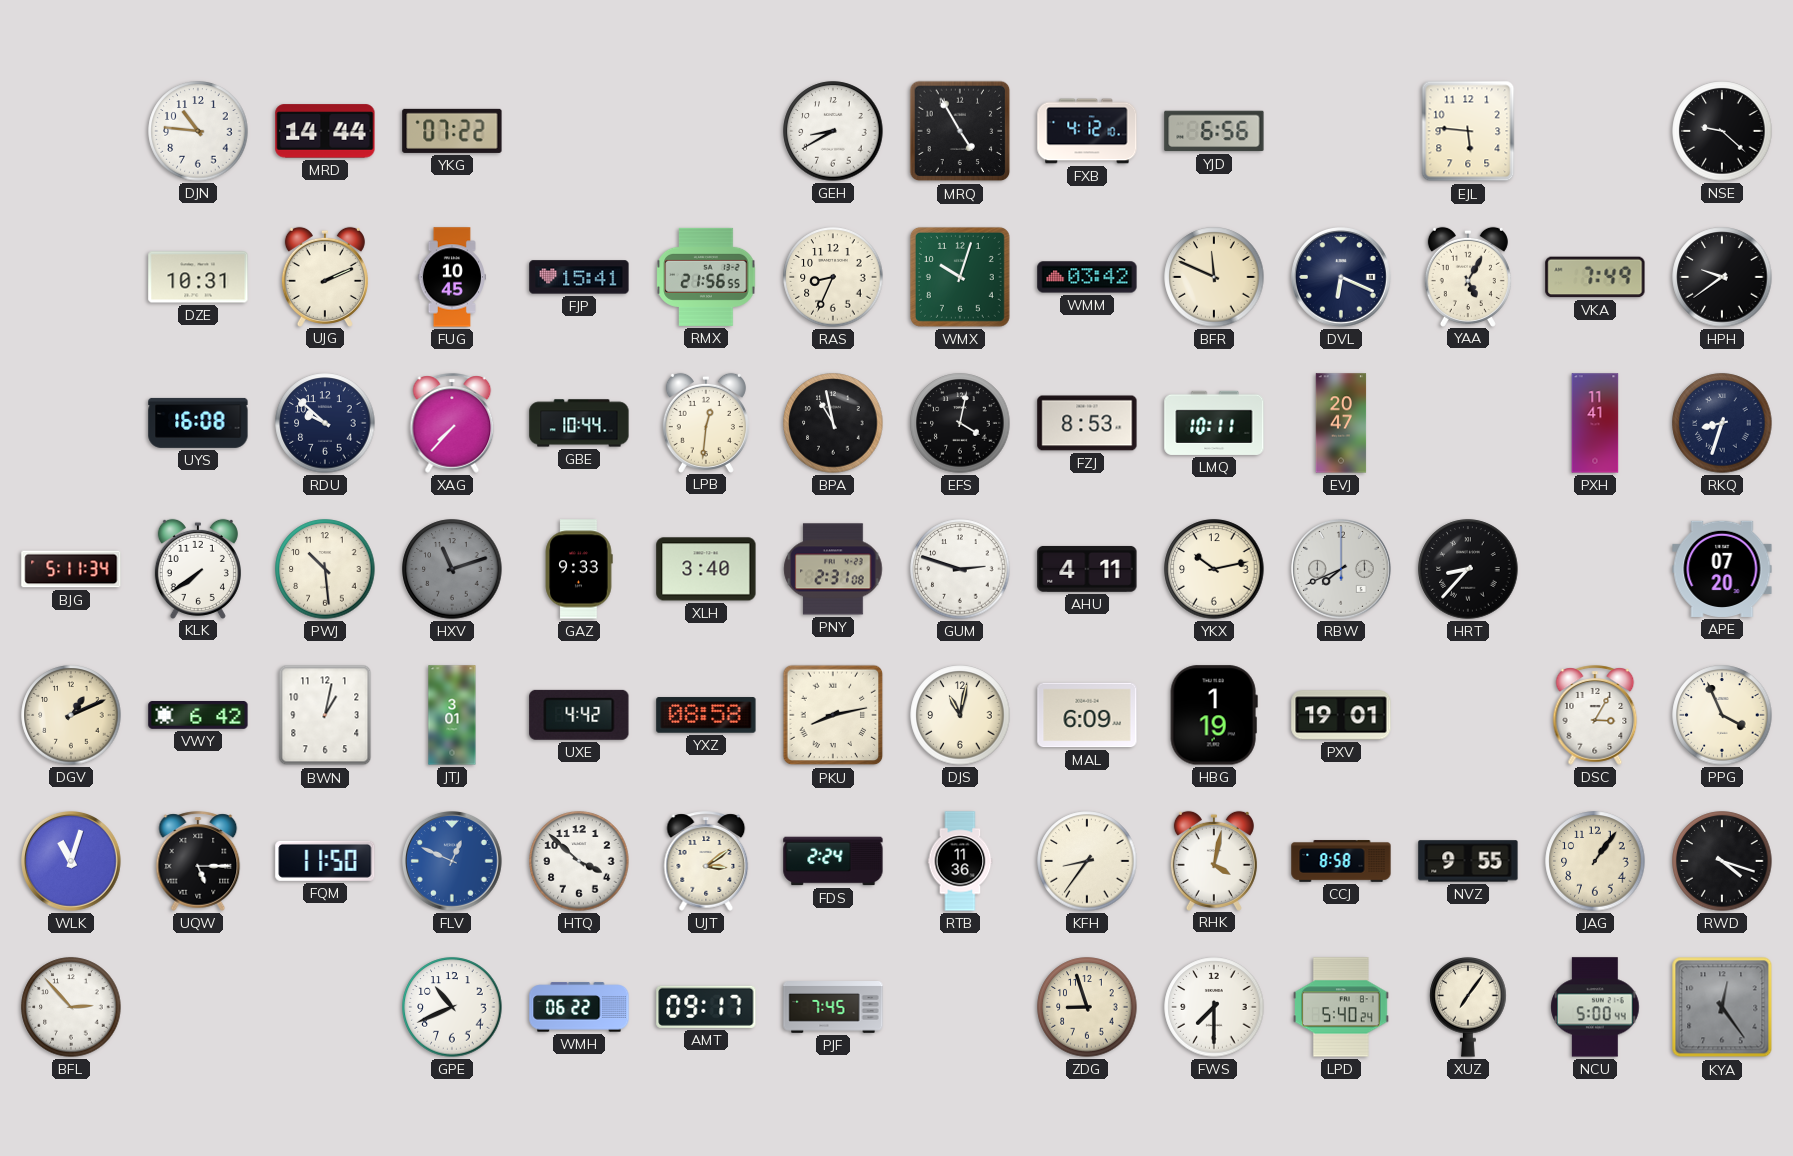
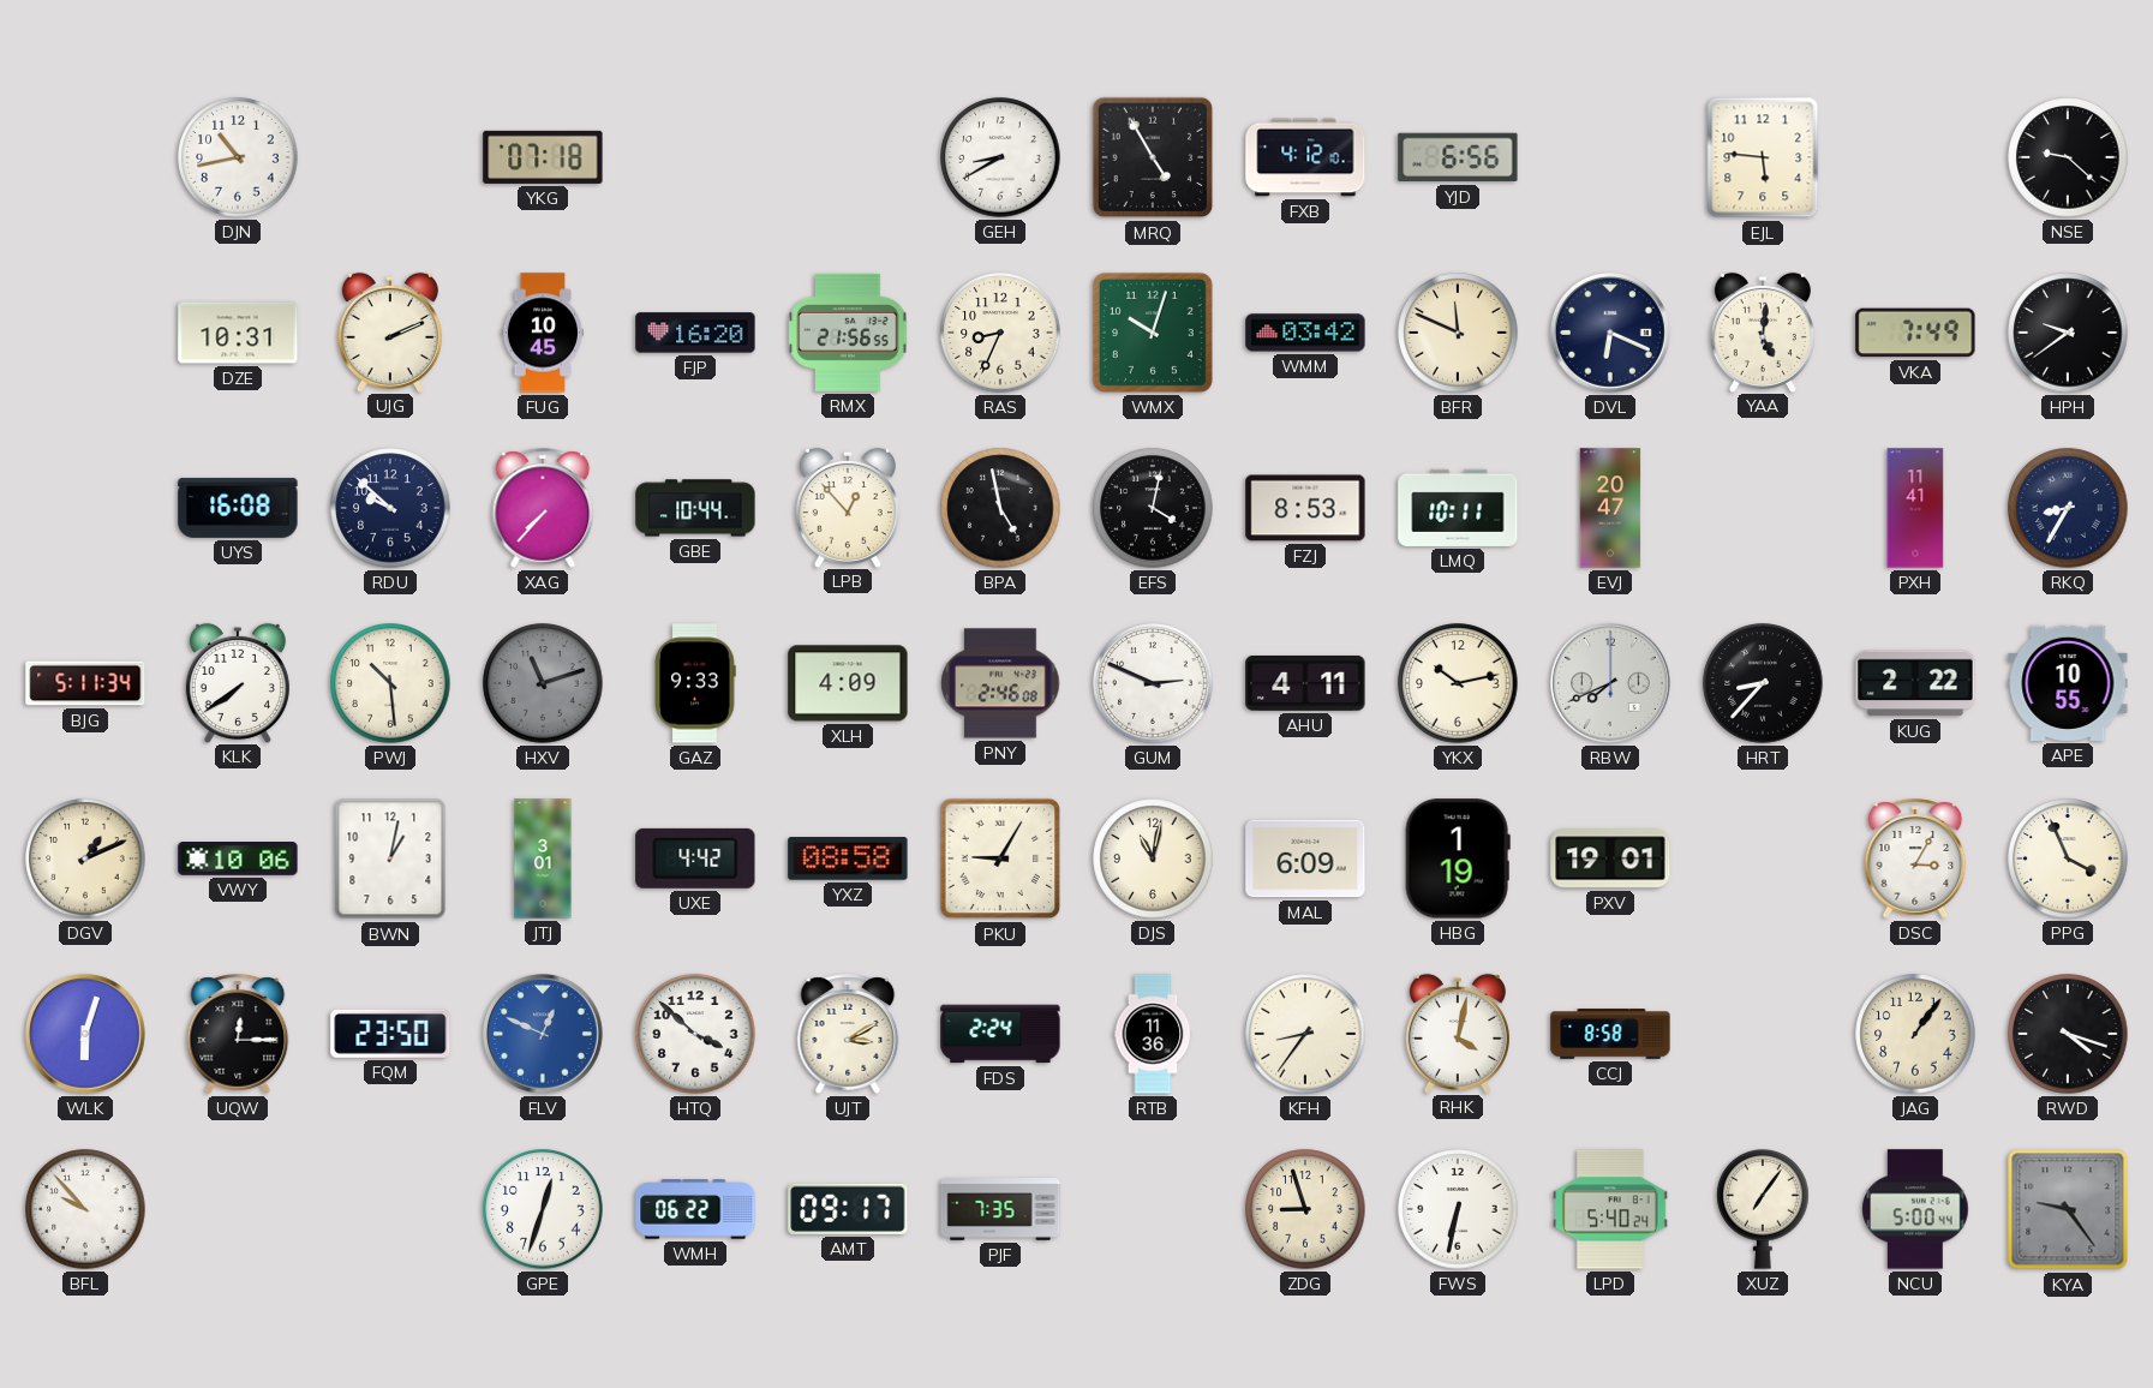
DJN: 10:46 -> 10:43 (238, 157)
MRD: 14:44 -> none (325, 131)
YKG: 07:22 -> 07:18 (543, 157)
FJP: 15:41 -> 16:20 (695, 333)
YAA: 5:05 -> 5:01 (1763, 331)
LPB: 12:31 -> 12:53 (848, 507)
BPA: 10:58 -> 4:58 (1000, 508)
RKQ: 8:33 -> 8:35 (2068, 508)
XLH: 3:40 -> 4:09 (848, 683)
PNY: 2:31 -> 2:46 (1000, 683)
GUM: 2:48 -> 2:49 (1153, 683)
KUG: none -> 2:22 (1915, 683)
APE: 07:20 -> 10:55 (2068, 683)
VWY: 6:42 -> 10:06 (238, 860)
PKU: 8:13 -> 9:05 (1000, 858)
WLK: 11:03 -> 6:03 (86, 1035)
UQW: 5:15 -> 12:15 (238, 1034)
FQM: 11:50 -> 23:50 (390, 1034)
UJT: 3:09 -> 3:10 (848, 1034)
NVZ: 9:55 -> none (1468, 861)
BFL: 2:53 -> 9:53 (85, 1209)
GPE: 10:41 -> 12:33 (543, 1209)
PJF: 7:45 -> 7:35 (1000, 1210)
FWS: 7:30 -> 6:32 (1458, 1209)
KYA: 12:24 -> 9:24 (2068, 1209)
